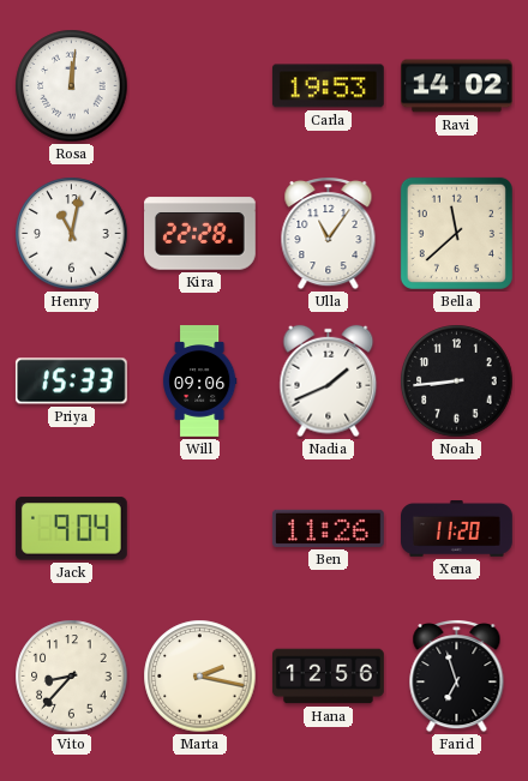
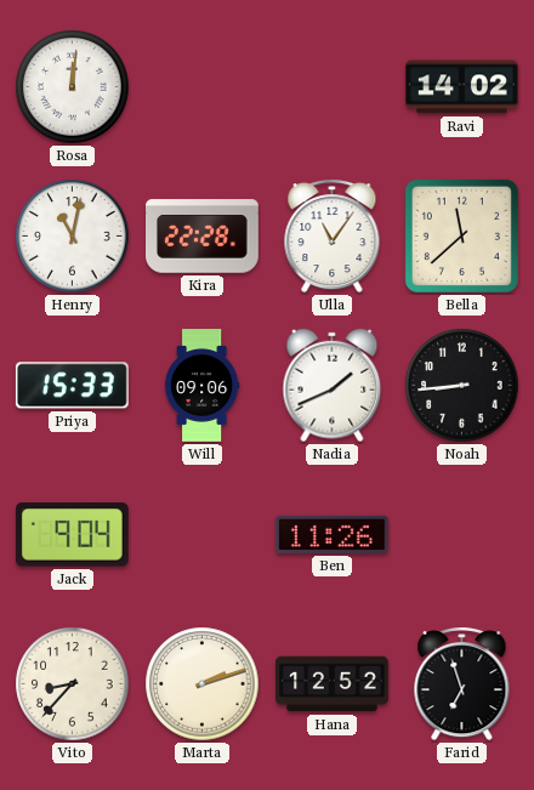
Carla: 19:53 -> none (328, 86)
Xena: 11:20 -> none (457, 529)
Marta: 2:17 -> 2:12 (203, 684)
Hana: 12:56 -> 12:52 (333, 684)
